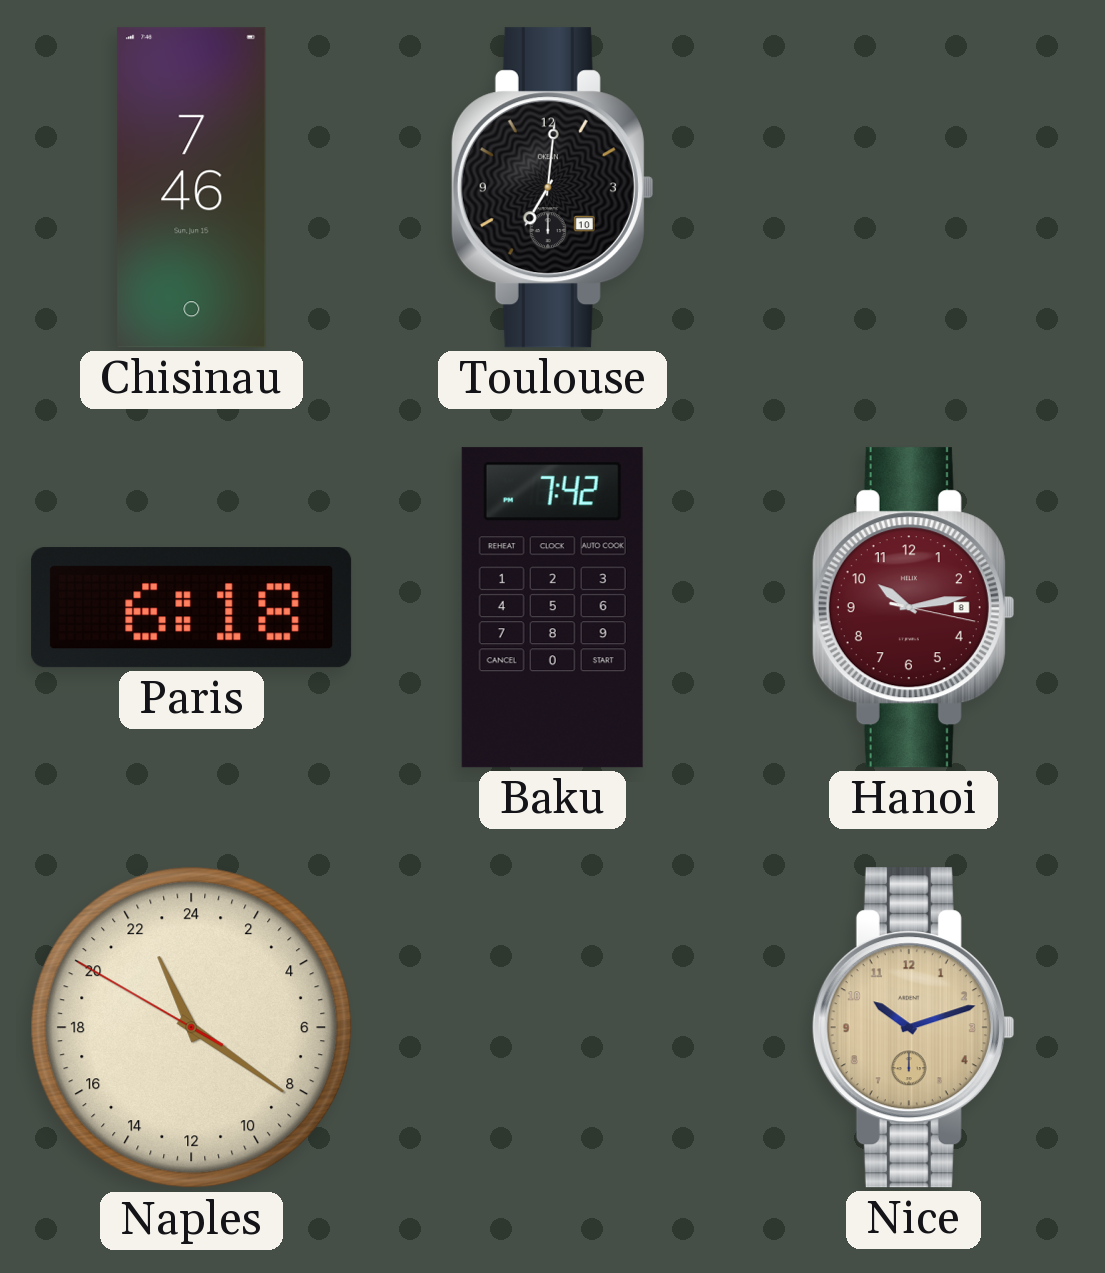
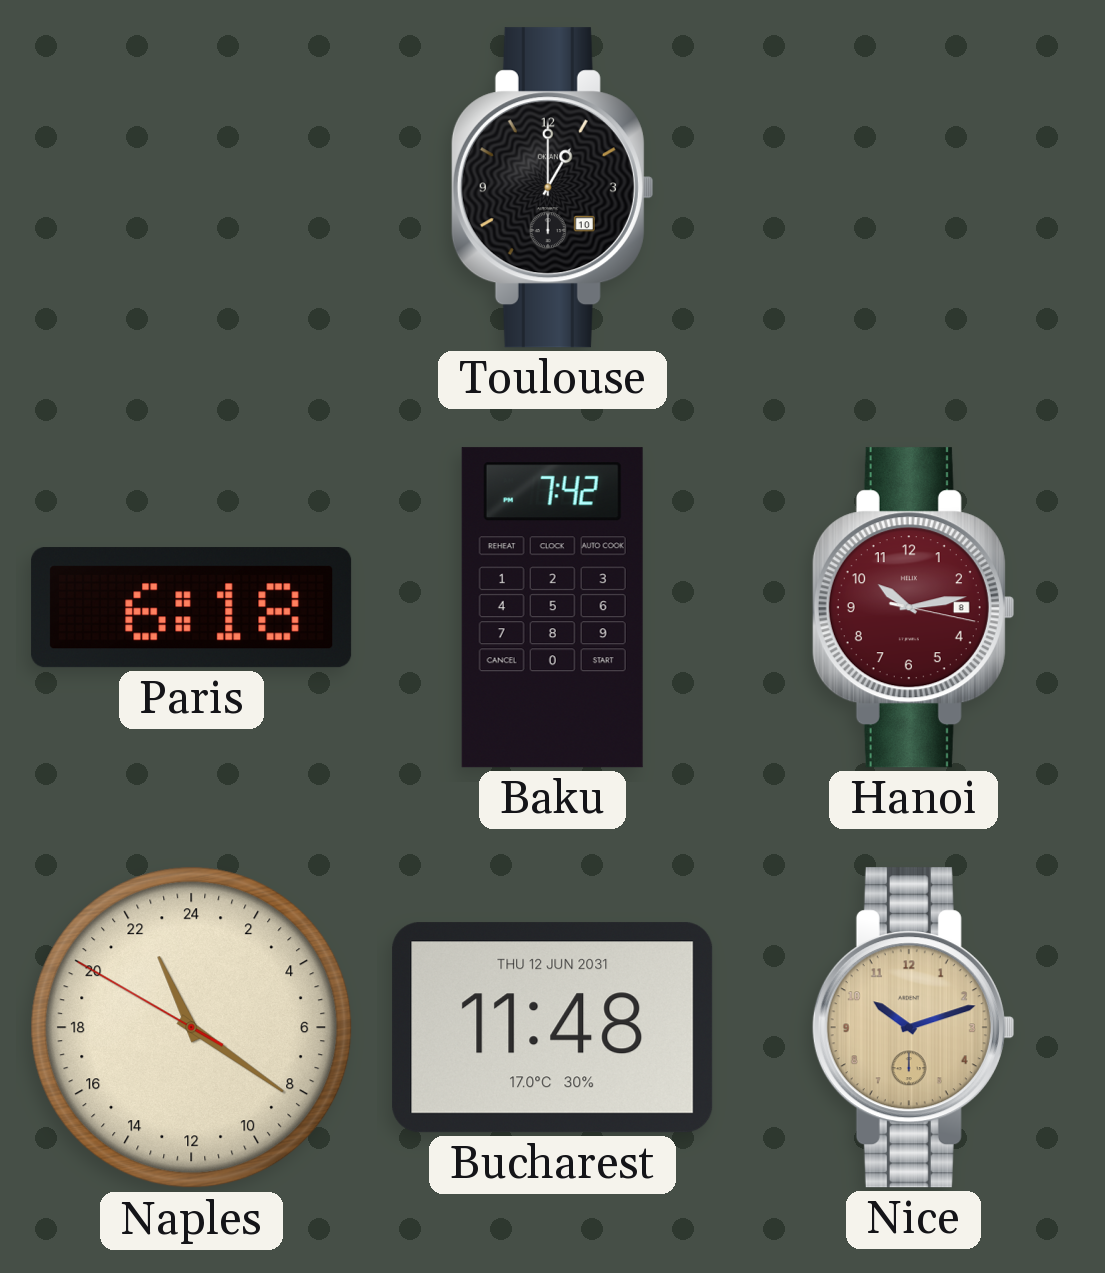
Chisinau: 7:46 -> none (192, 188)
Toulouse: 7:01 -> 1:00 (552, 188)
Bucharest: none -> 11:48 (553, 1028)
